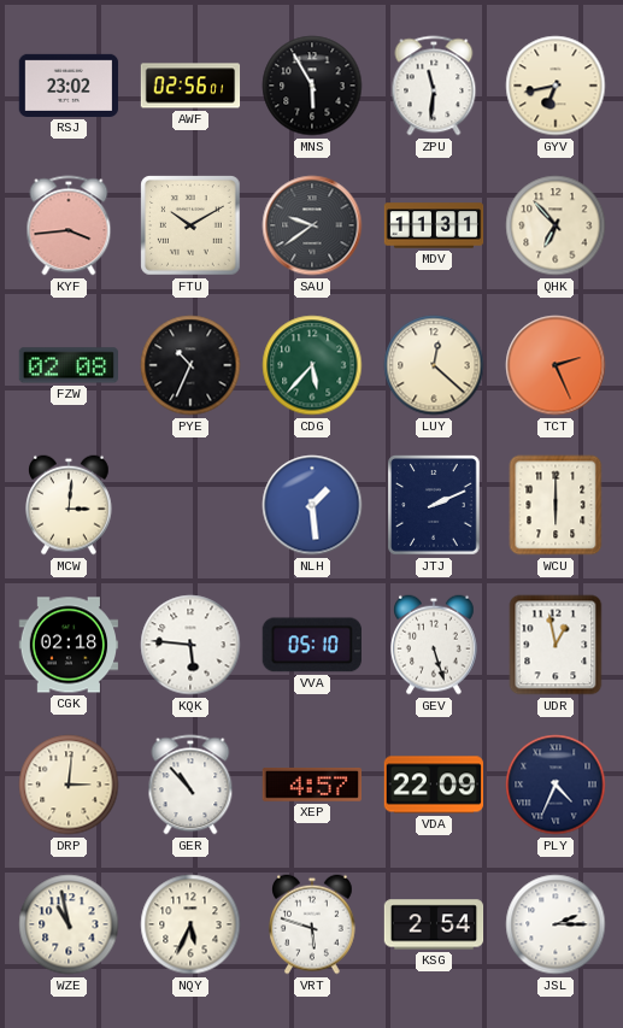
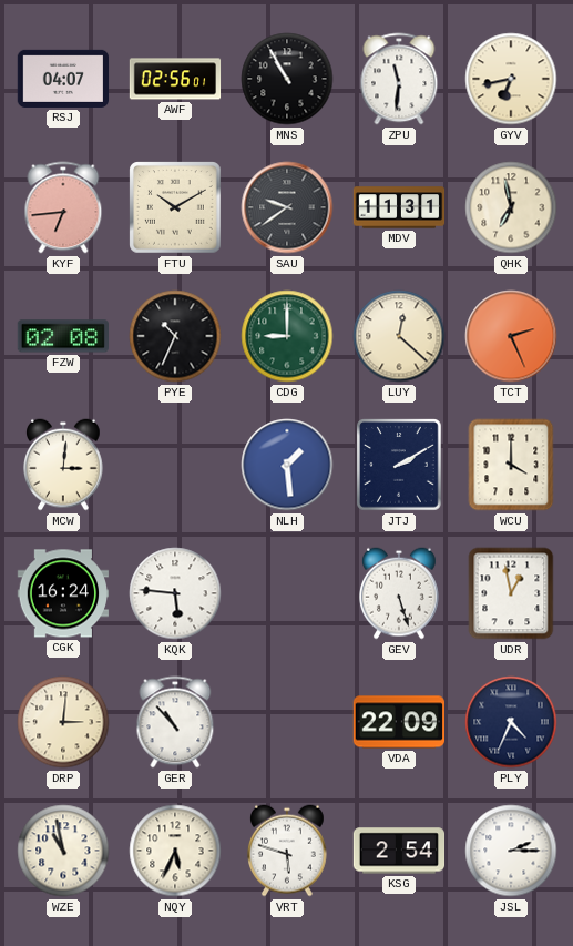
RSJ: 23:02 -> 04:07 (63, 79)
MNS: 5:55 -> 10:55 (287, 79)
KYF: 3:44 -> 6:44 (63, 207)
QHK: 6:53 -> 6:58 (511, 207)
CDG: 5:37 -> 9:00 (287, 336)
JTJ: 2:11 -> 2:10 (399, 465)
WCU: 6:00 -> 4:00 (511, 465)
CGK: 02:18 -> 16:24 (63, 593)
VVA: 05:10 -> none (312, 645)
XEP: 4:57 -> none (311, 785)
